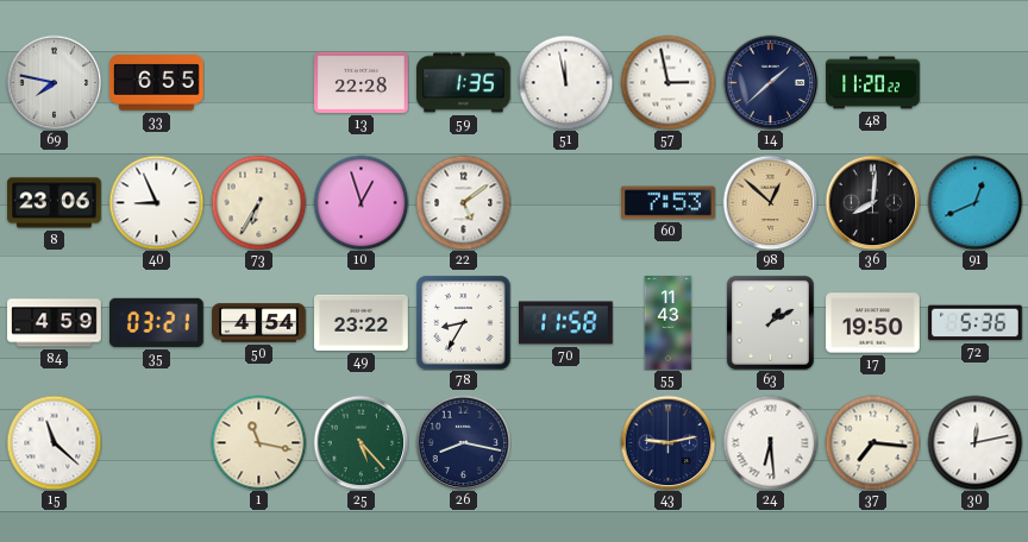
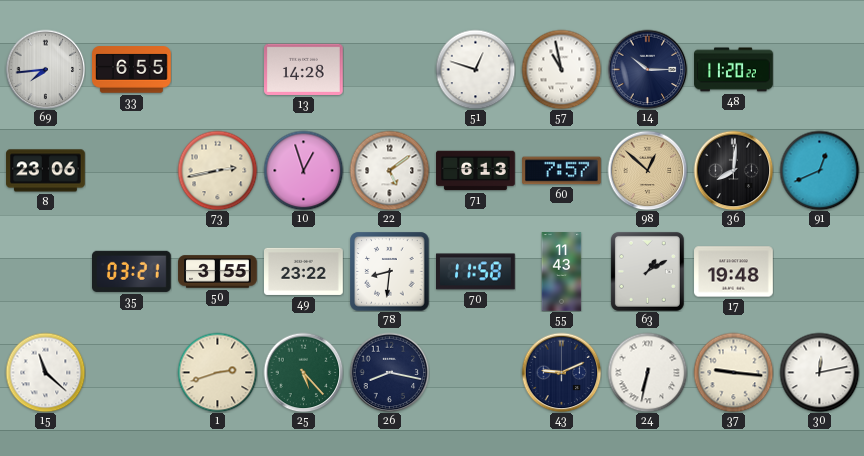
69: 7:47 -> 7:44 (45, 69)
13: 22:28 -> 14:28 (304, 69)
59: 1:35 -> none (464, 83)
51: 11:58 -> 12:48 (475, 69)
57: 2:58 -> 10:58 (561, 69)
14: 1:38 -> 10:15 (647, 69)
40: 8:56 -> none (156, 202)
73: 6:35 -> 2:43 (217, 170)
71: none -> 6:13 (476, 171)
60: 7:53 -> 7:57 (562, 171)
84: 4:59 -> none (55, 323)
50: 4:54 -> 3:55 (218, 272)
78: 8:35 -> 8:31 (389, 271)
17: 19:50 -> 19:48 (734, 272)
72: 5:36 -> none (976, 323)
1: 11:17 -> 2:42 (217, 372)
43: 9:13 -> 9:11 (561, 372)
24: 6:29 -> 6:32 (647, 372)
37: 7:16 -> 9:16 (733, 372)
